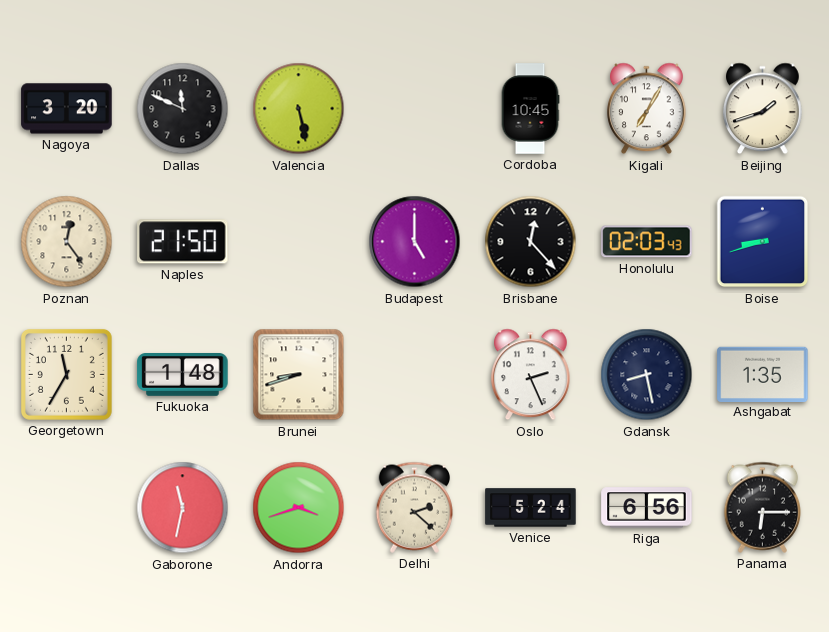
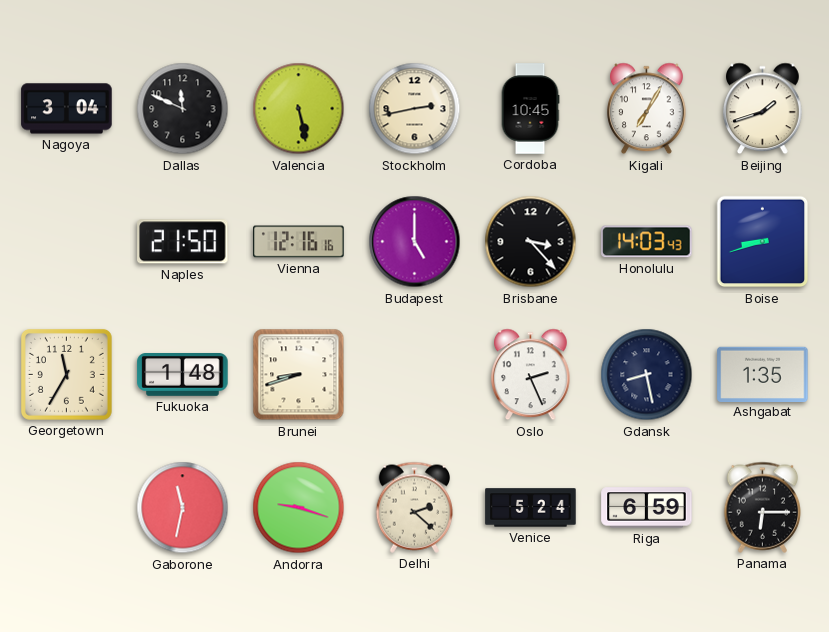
Nagoya: 3:20 -> 3:04 (67, 109)
Stockholm: none -> 2:43 (415, 109)
Poznan: 12:24 -> none (67, 242)
Vienna: none -> 12:16 (299, 242)
Brisbane: 12:23 -> 3:23 (531, 242)
Honolulu: 02:03 -> 14:03 (647, 242)
Andorra: 3:42 -> 9:18 (299, 508)
Riga: 6:56 -> 6:59 (647, 508)
